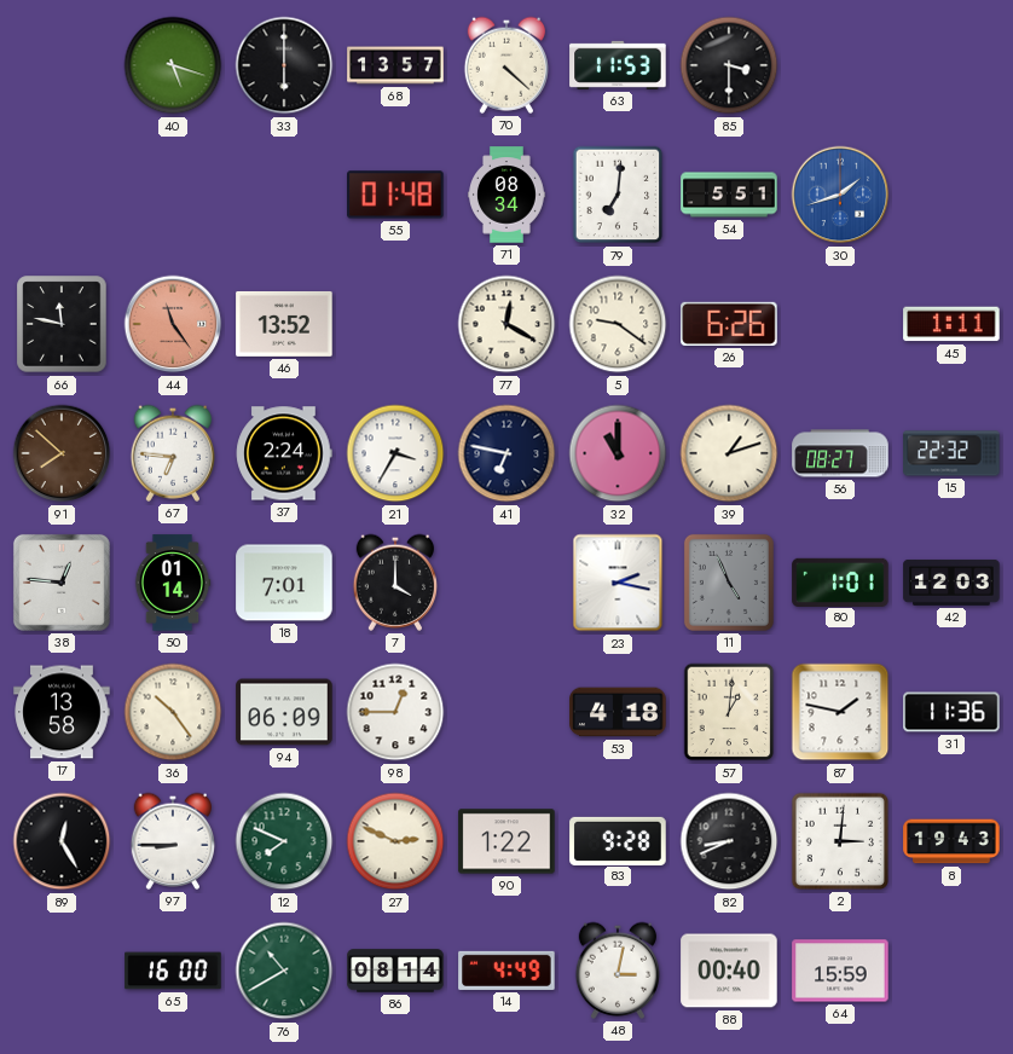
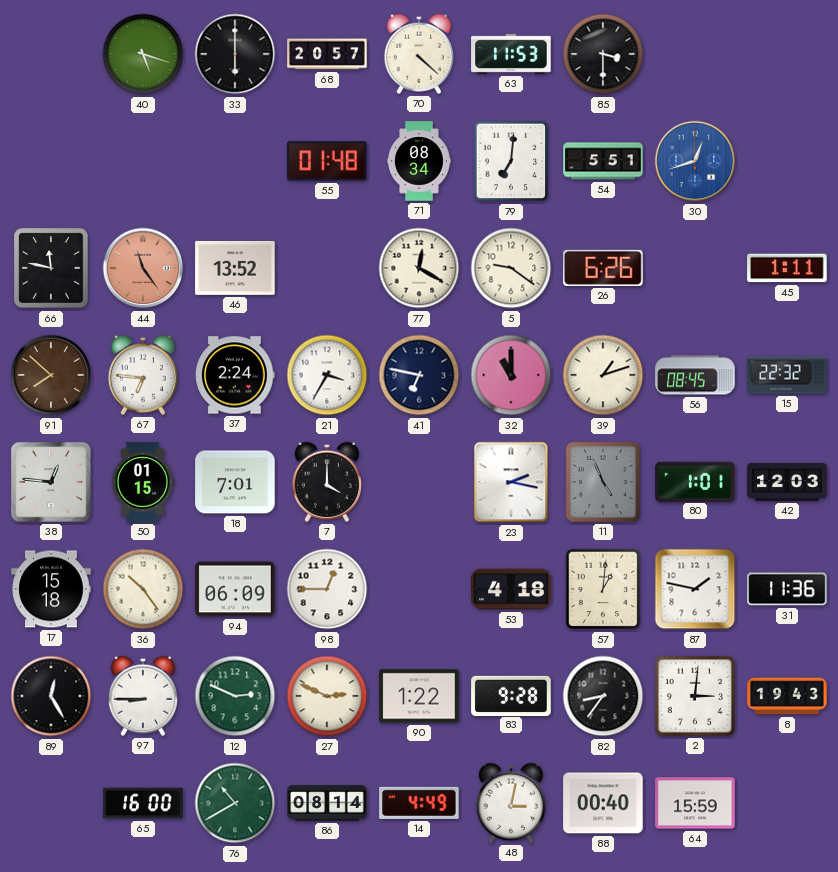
68: 13:57 -> 20:57 (327, 54)
30: 1:42 -> 12:42 (695, 161)
56: 08:27 -> 08:45 (695, 375)
50: 01:14 -> 01:15 (143, 482)
17: 13:58 -> 15:18 (51, 589)
12: 7:49 -> 2:49 (235, 696)
82: 8:41 -> 8:36 (603, 696)
